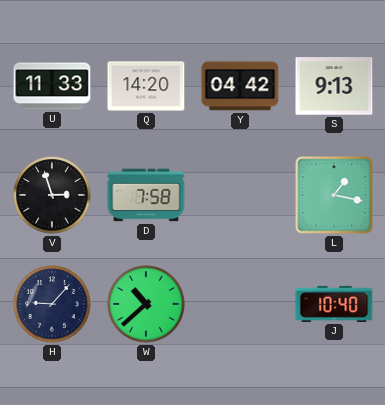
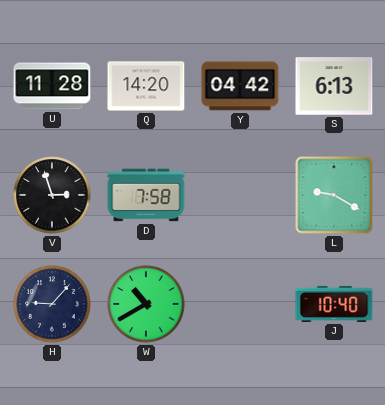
U: 11:33 -> 11:28 (52, 86)
S: 9:13 -> 6:13 (334, 86)
L: 1:17 -> 9:20 (334, 195)
W: 10:38 -> 10:40 (146, 304)
